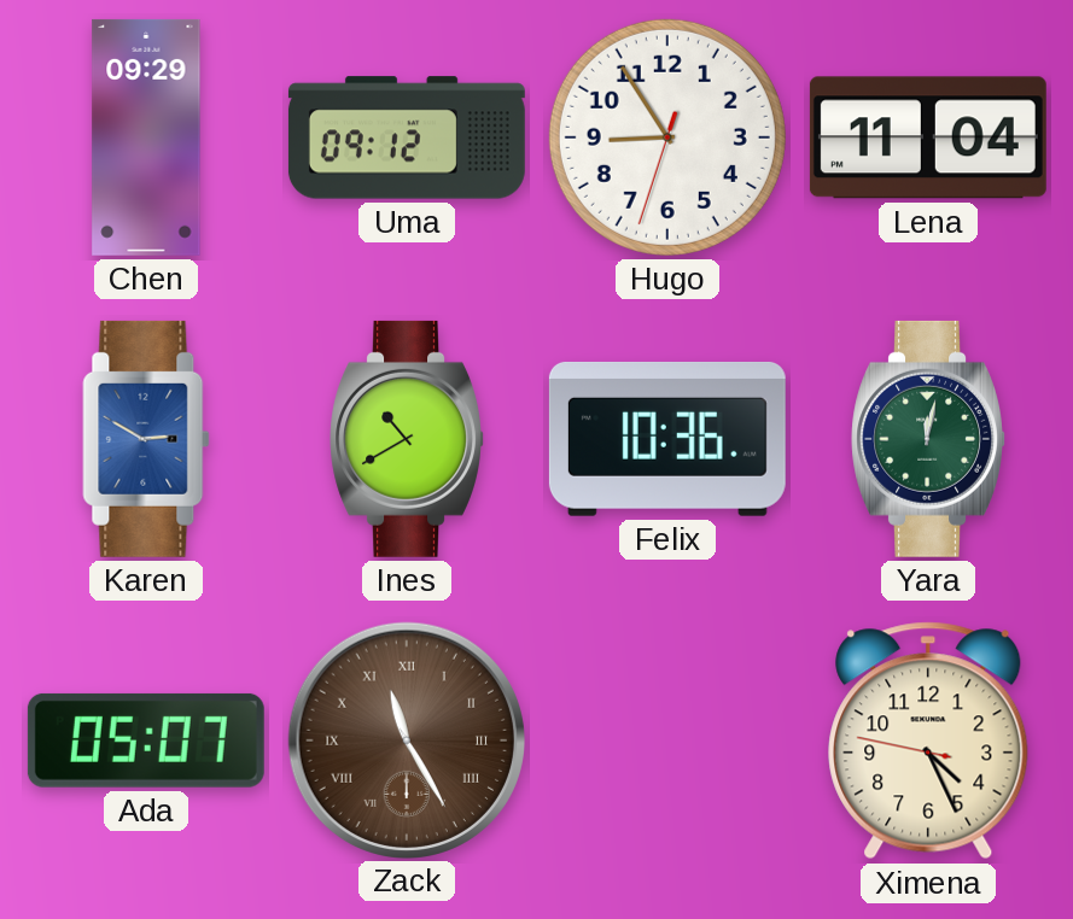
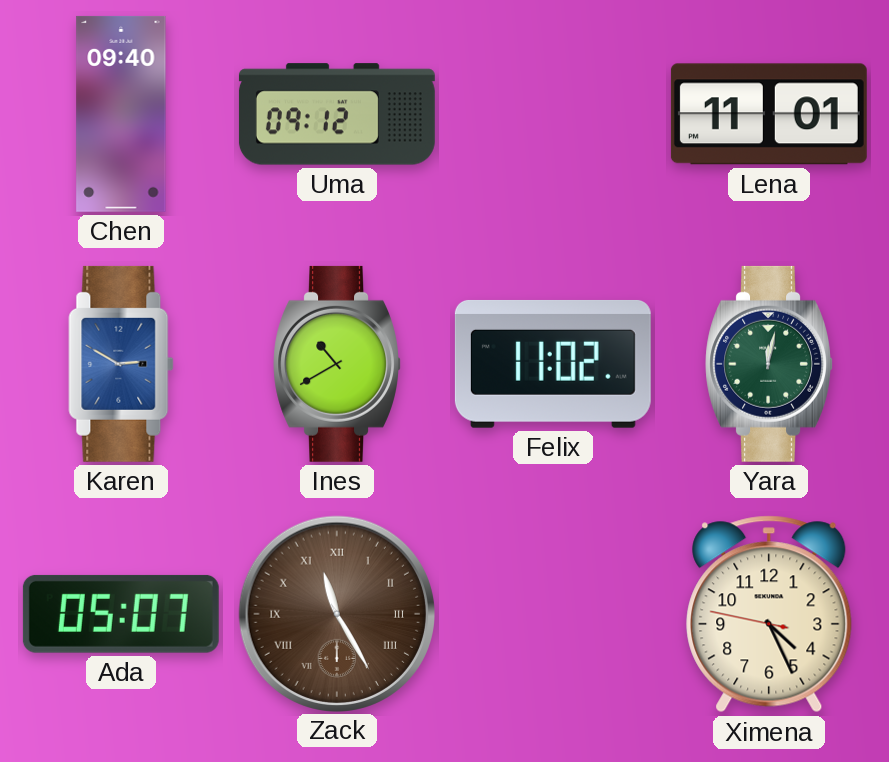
Chen: 09:29 -> 09:40 (121, 114)
Hugo: 8:54 -> none (667, 137)
Lena: 11:04 -> 11:01 (769, 114)
Felix: 10:36 -> 11:02 (553, 364)
